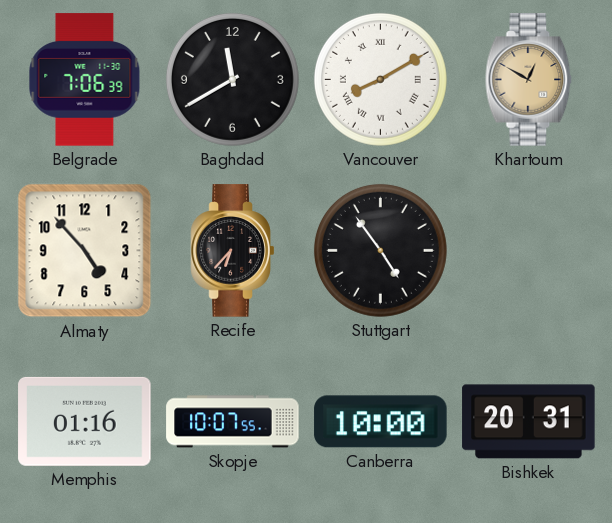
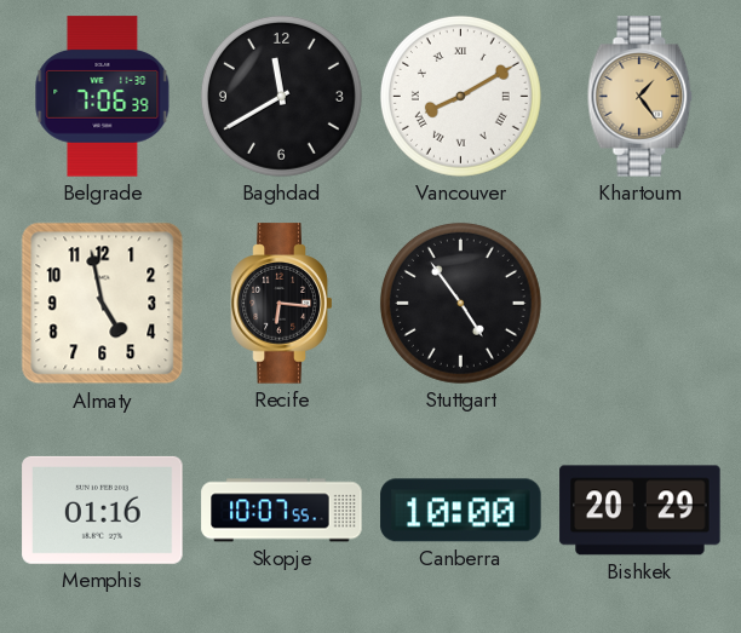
Khartoum: 12:50 -> 1:24 (641, 97)
Almaty: 4:53 -> 4:58 (103, 304)
Recife: 6:37 -> 6:16 (282, 304)
Bishkek: 20:31 -> 20:29 (641, 511)
